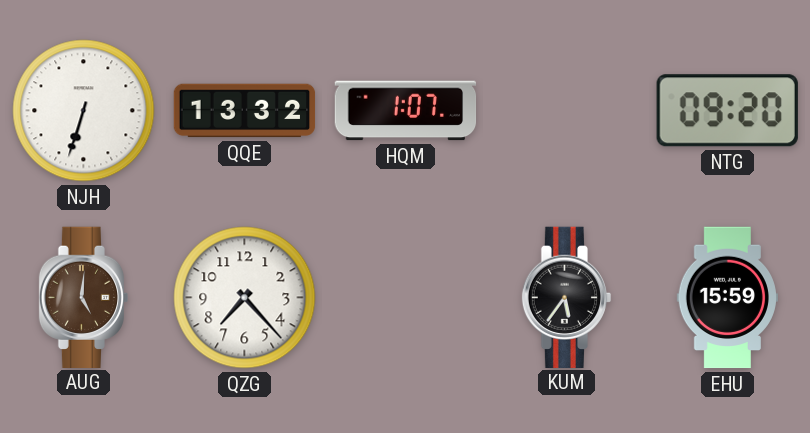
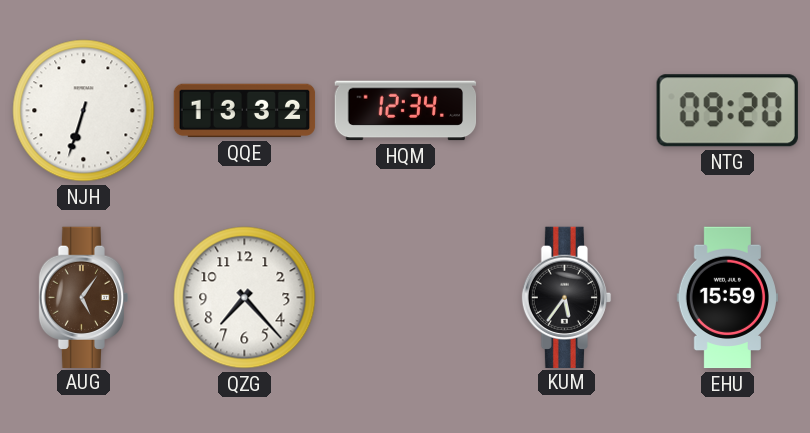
HQM: 1:07 -> 12:34 (406, 111)
AUG: 5:01 -> 5:06 (84, 297)
